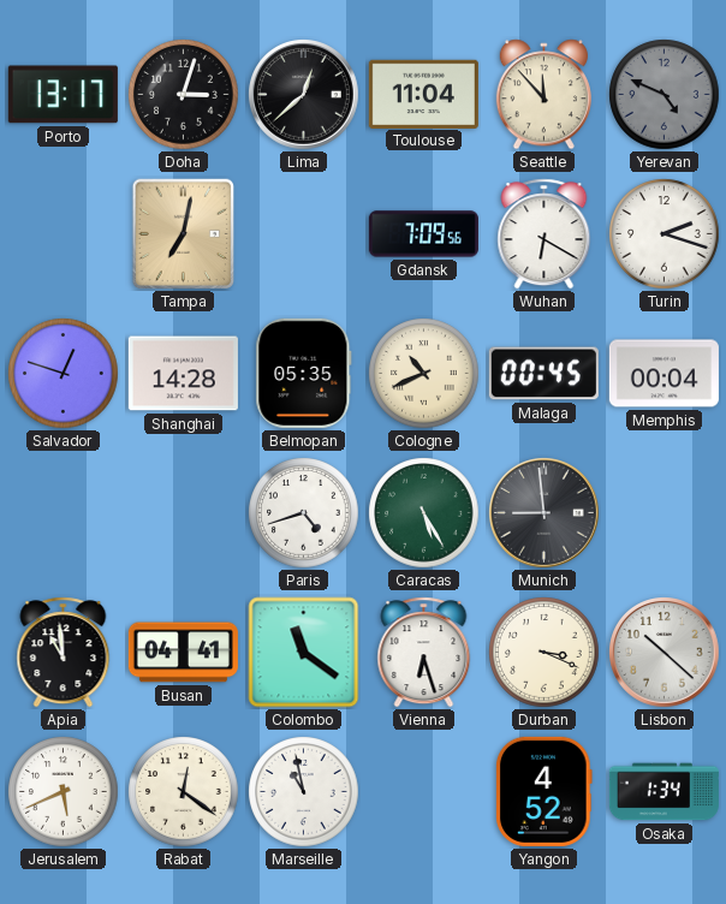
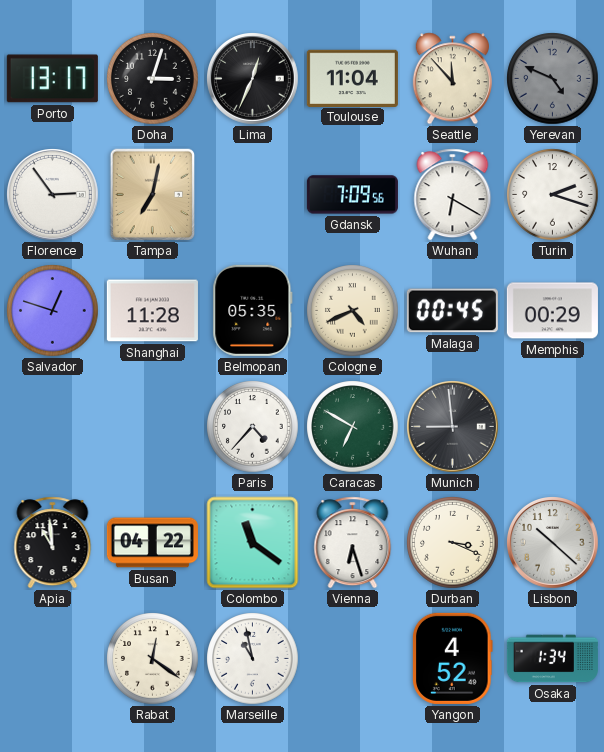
Lima: 12:38 -> 12:34 (253, 79)
Florence: none -> 2:54 (53, 195)
Shanghai: 14:28 -> 11:28 (152, 311)
Cologne: 10:41 -> 4:41 (353, 311)
Memphis: 00:04 -> 00:29 (552, 311)
Paris: 4:42 -> 4:37 (253, 427)
Caracas: 5:25 -> 6:50 (353, 427)
Busan: 04:41 -> 04:22 (152, 543)
Jerusalem: 5:41 -> none (64, 792)
